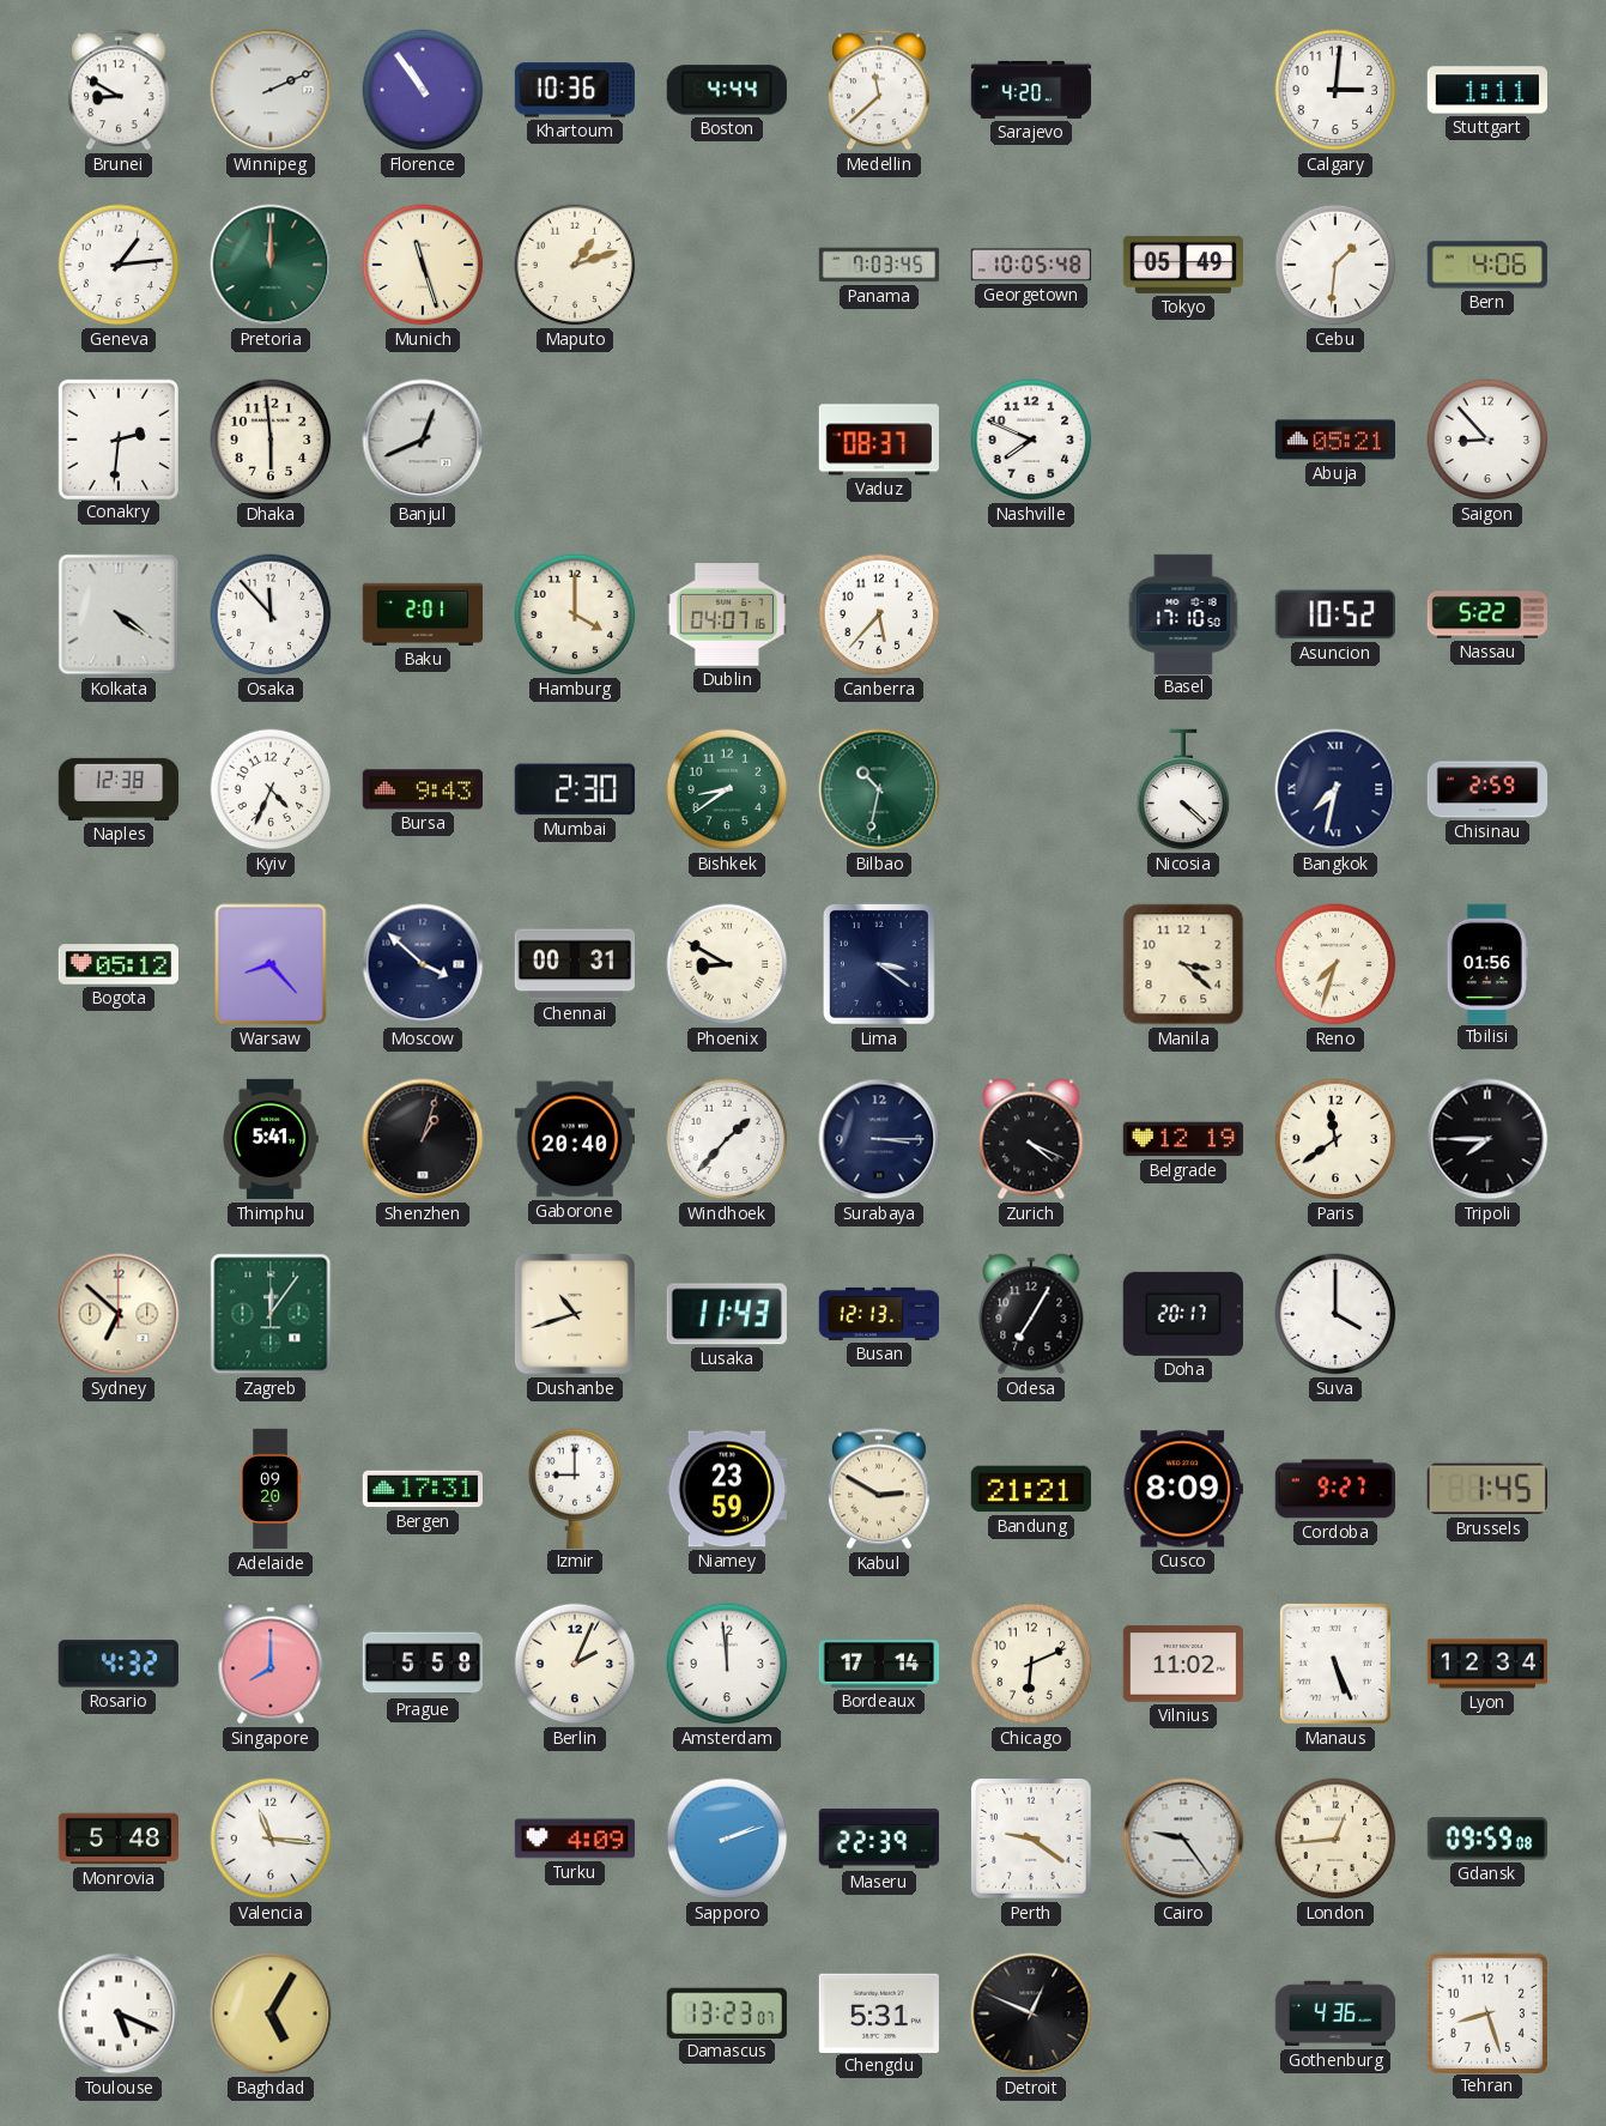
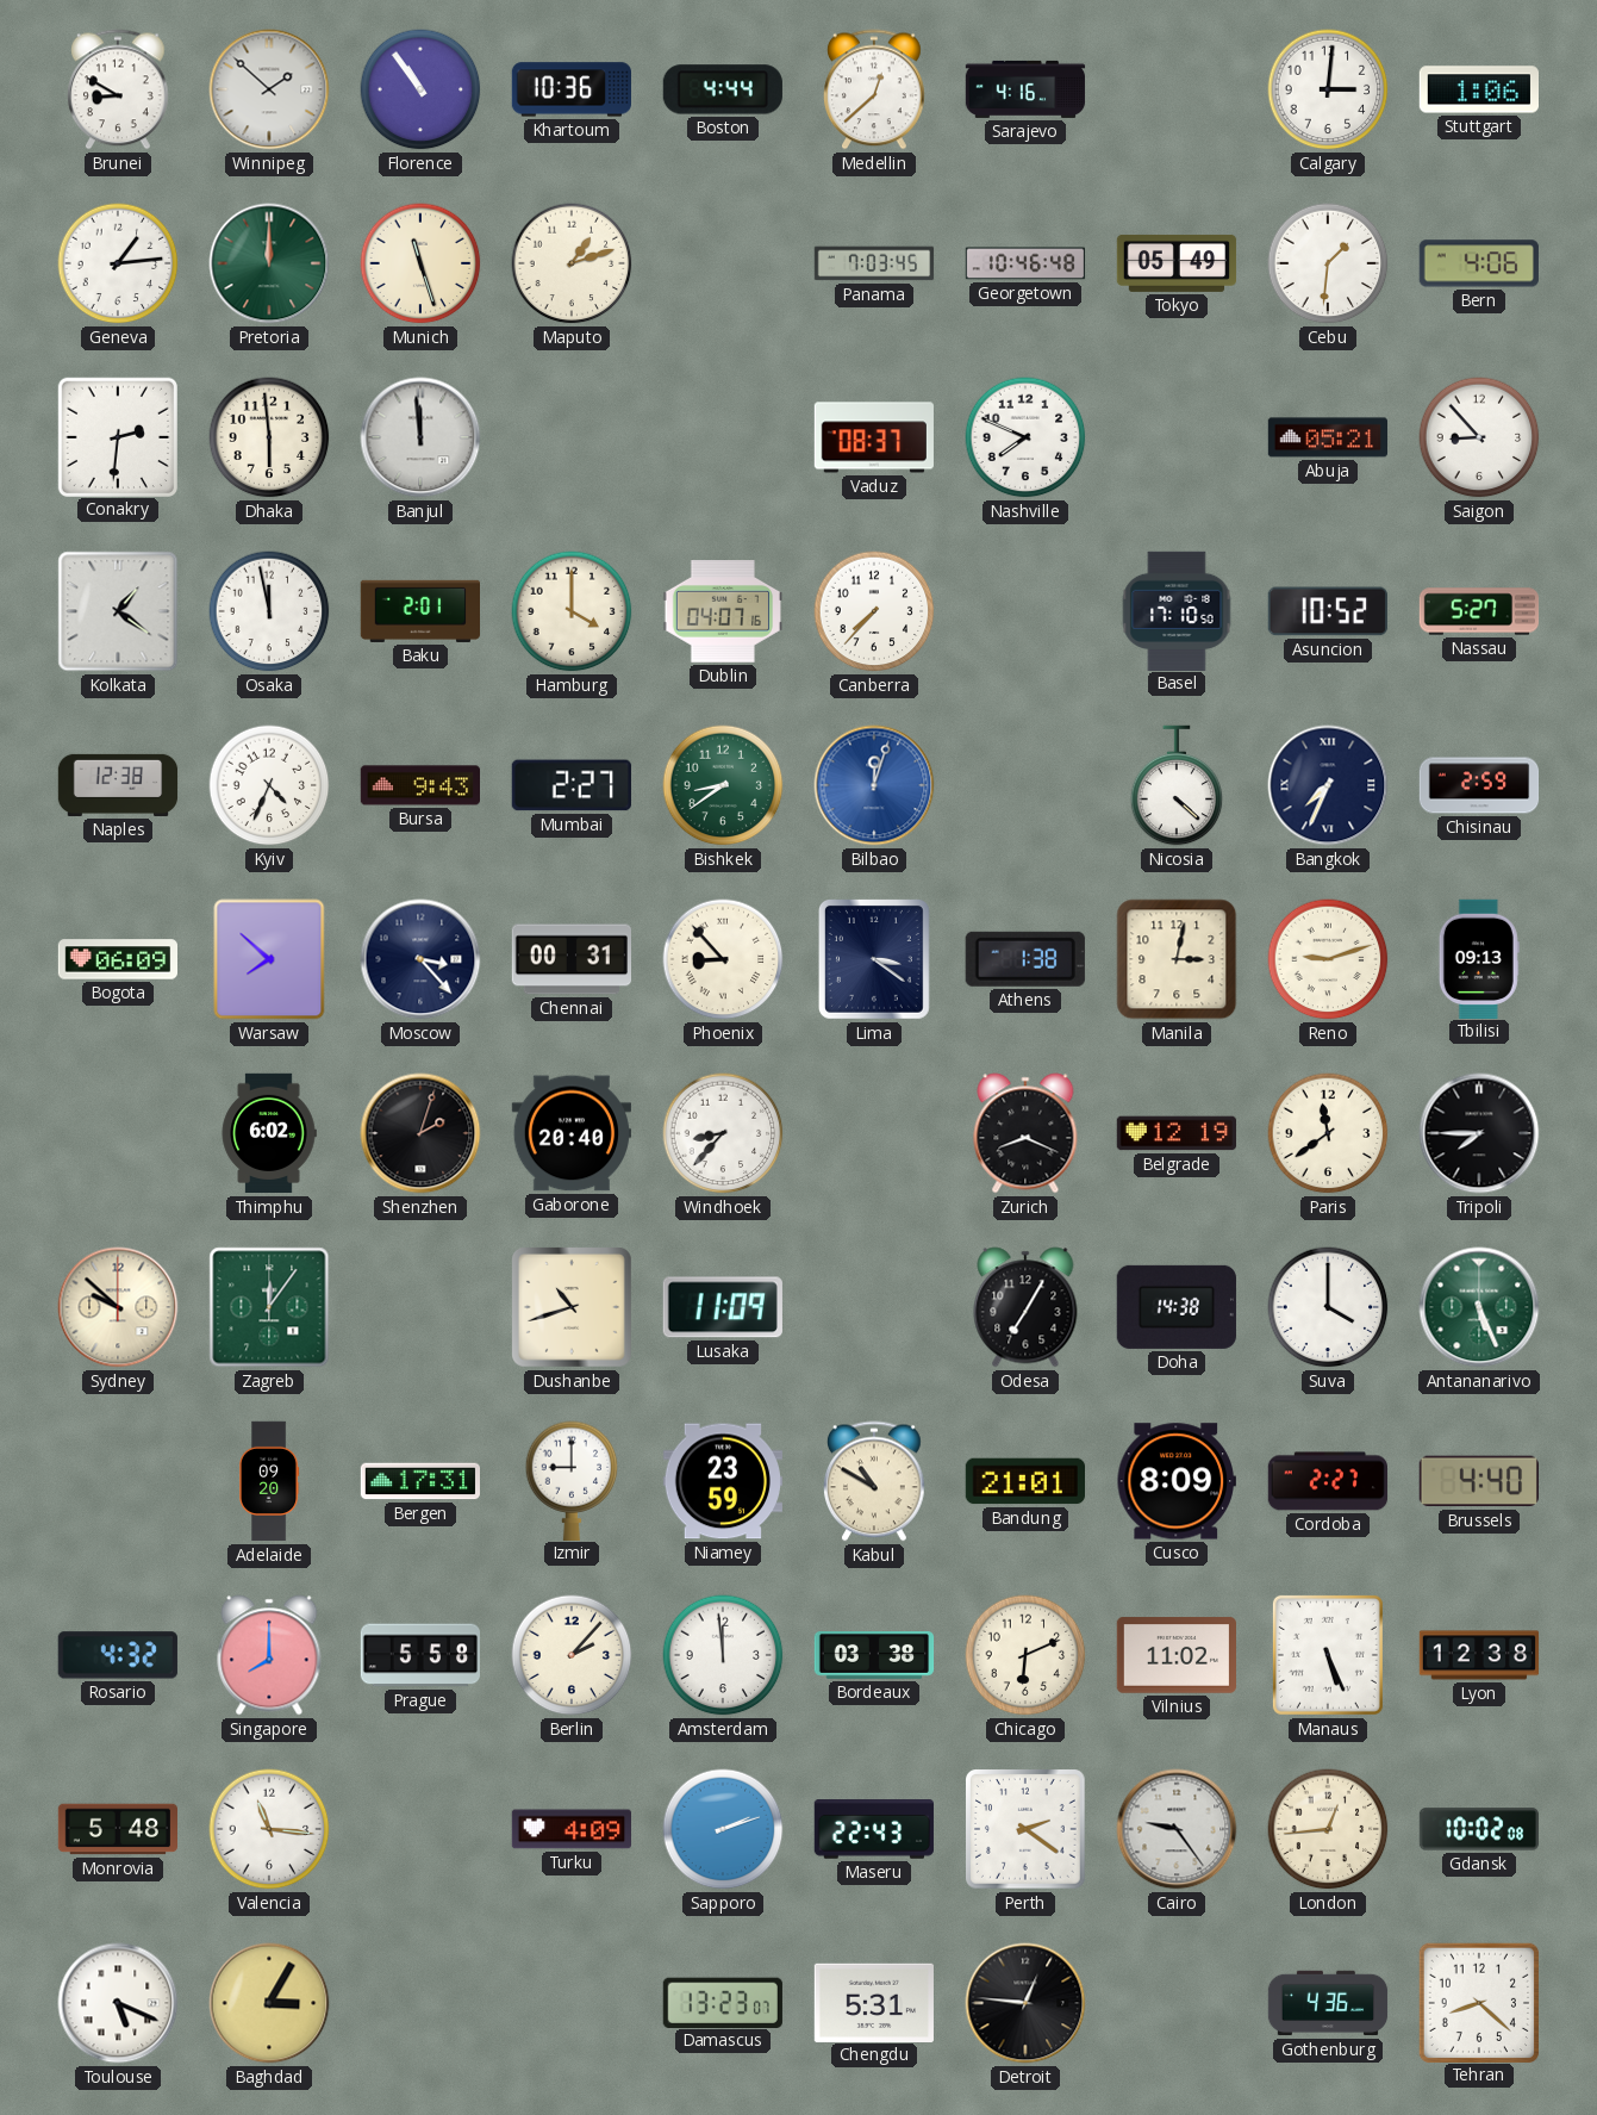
Winnipeg: 2:11 -> 1:52 (269, 89)
Medellin: 11:38 -> 12:38 (875, 89)
Sarajevo: 4:20 -> 4:16 (1025, 89)
Stuttgart: 1:11 -> 1:06 (1478, 89)
Georgetown: 10:05 -> 10:46 (1025, 263)
Banjul: 12:41 -> 11:59 (420, 437)
Kolkata: 4:21 -> 1:21 (118, 611)
Osaka: 11:53 -> 11:58 (269, 611)
Canberra: 5:37 -> 7:37 (874, 611)
Nassau: 5:22 -> 5:27 (1479, 611)
Mumbai: 2:30 -> 2:27 (572, 785)
Bilbao: 10:32 -> 12:03 (874, 785)
Bilbao dial: green -> blue (874, 785)
Bangkok: 7:32 -> 7:34 (1328, 785)
Bogota: 05:12 -> 06:09 (118, 959)
Warsaw: 8:23 -> 7:52 (269, 959)
Moscow: 3:52 -> 3:23 (420, 959)
Phoenix: 8:50 -> 8:53 (723, 959)
Athens: none -> 1:38 (1025, 959)
Manila: 3:22 -> 3:02 (1177, 959)
Reno: 7:33 -> 9:12 (1328, 959)
Tbilisi: 01:56 -> 09:13 (1479, 958)
Thimphu: 5:41 -> 6:02 (269, 1133)
Shenzhen: 1:03 -> 2:03 (420, 1133)
Windhoek: 1:37 -> 8:37 (723, 1133)
Surabaya: 3:15 -> none (879, 1139)
Zurich: 4:19 -> 8:19 (1025, 1133)
Sydney: 6:52 -> 9:52 (118, 1307)
Lusaka: 11:43 -> 11:09 (723, 1307)
Busan: 12:13 -> none (878, 1314)
Doha: 20:17 -> 14:38 (1177, 1307)
Antananarivo: none -> 5:26 (1479, 1307)
Kabul: 2:50 -> 10:50 (875, 1481)
Bandung: 21:21 -> 21:01 (1024, 1481)
Cordoba: 9:27 -> 2:27 (1327, 1481)
Brussels: 1:45 -> 4:40 (1479, 1481)
Berlin: 2:04 -> 2:07 (572, 1655)
Bordeaux: 17:14 -> 03:38 (874, 1656)
Lyon: 12:34 -> 12:38 (1479, 1655)
Maseru: 22:39 -> 22:43 (874, 1830)
Perth: 9:21 -> 2:21 (1025, 1829)
Gdansk: 09:59 -> 10:02 (1478, 1829)
Baghdad: 5:05 -> 3:05 (269, 2003)
Detroit: 12:49 -> 12:46 (1025, 2003)
Tehran: 8:27 -> 8:22 (1478, 2002)
